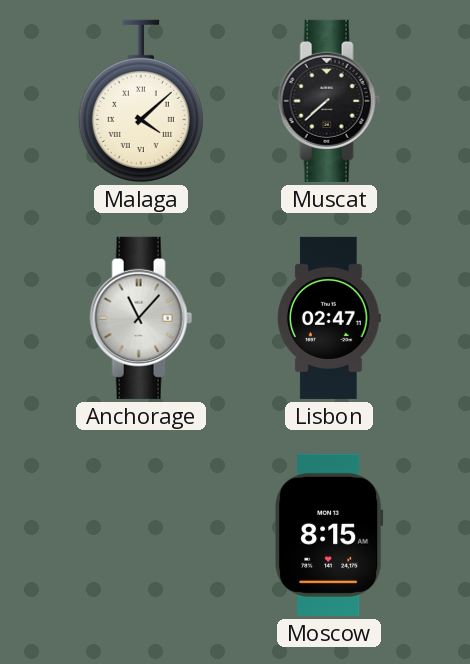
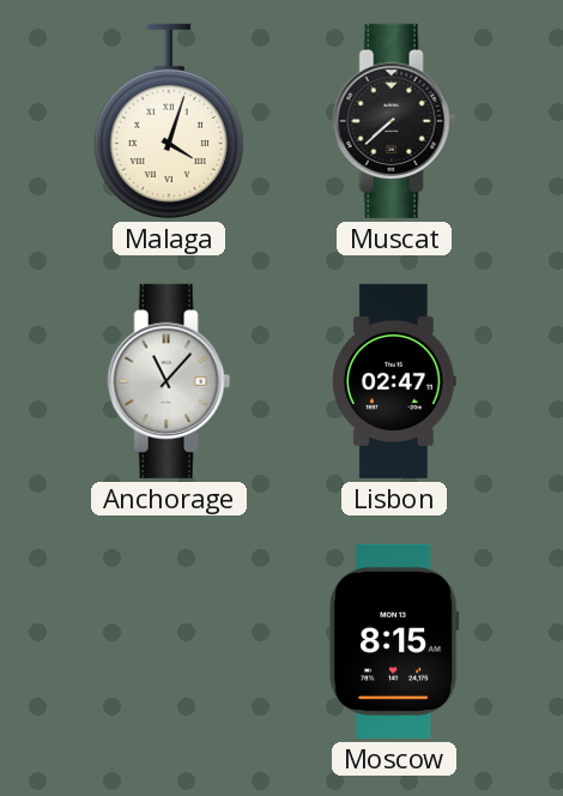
Malaga: 4:08 -> 4:03 (169, 121)
